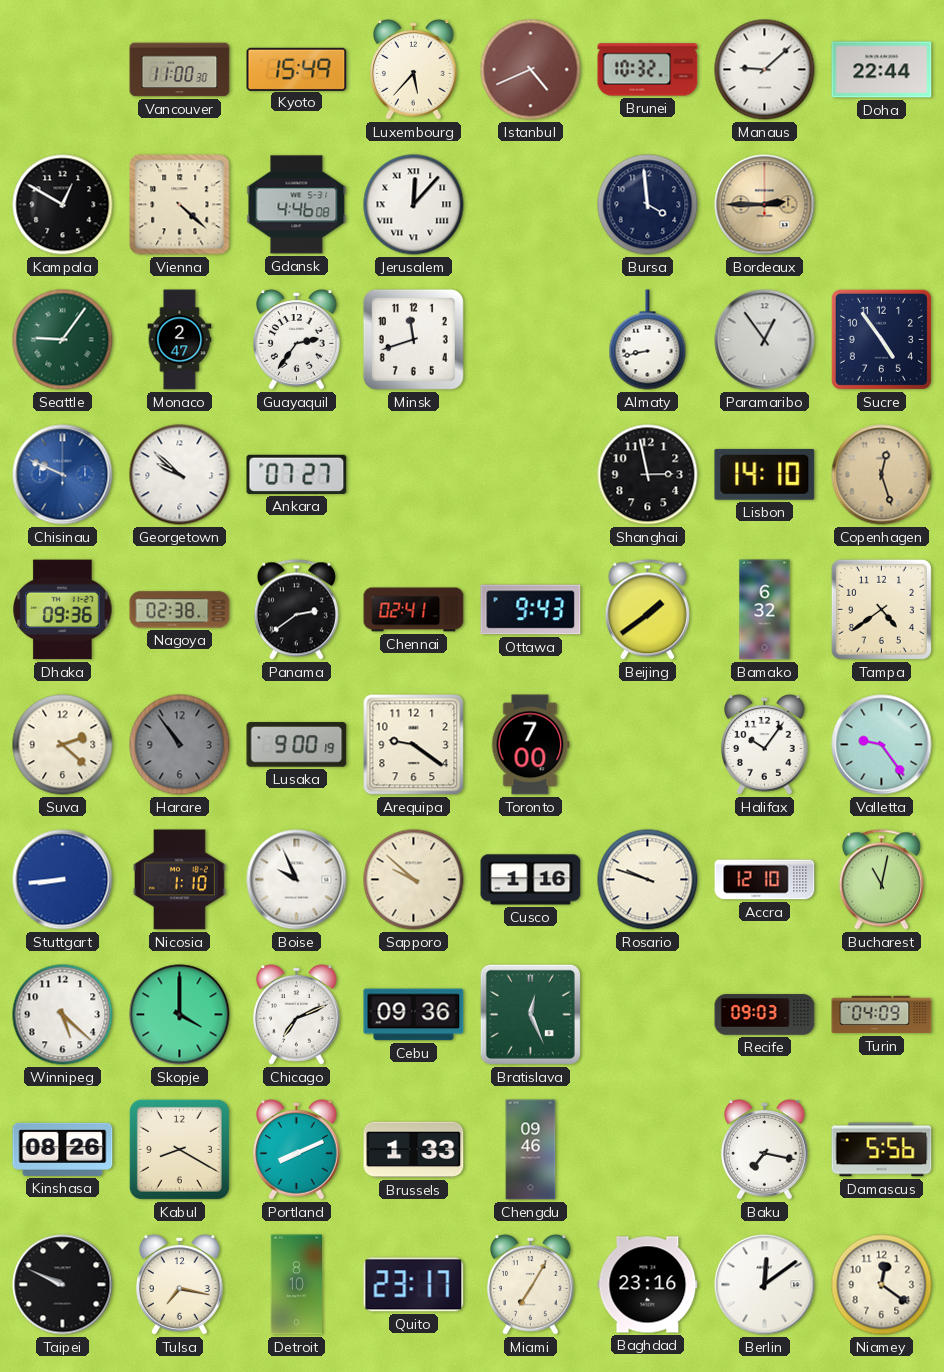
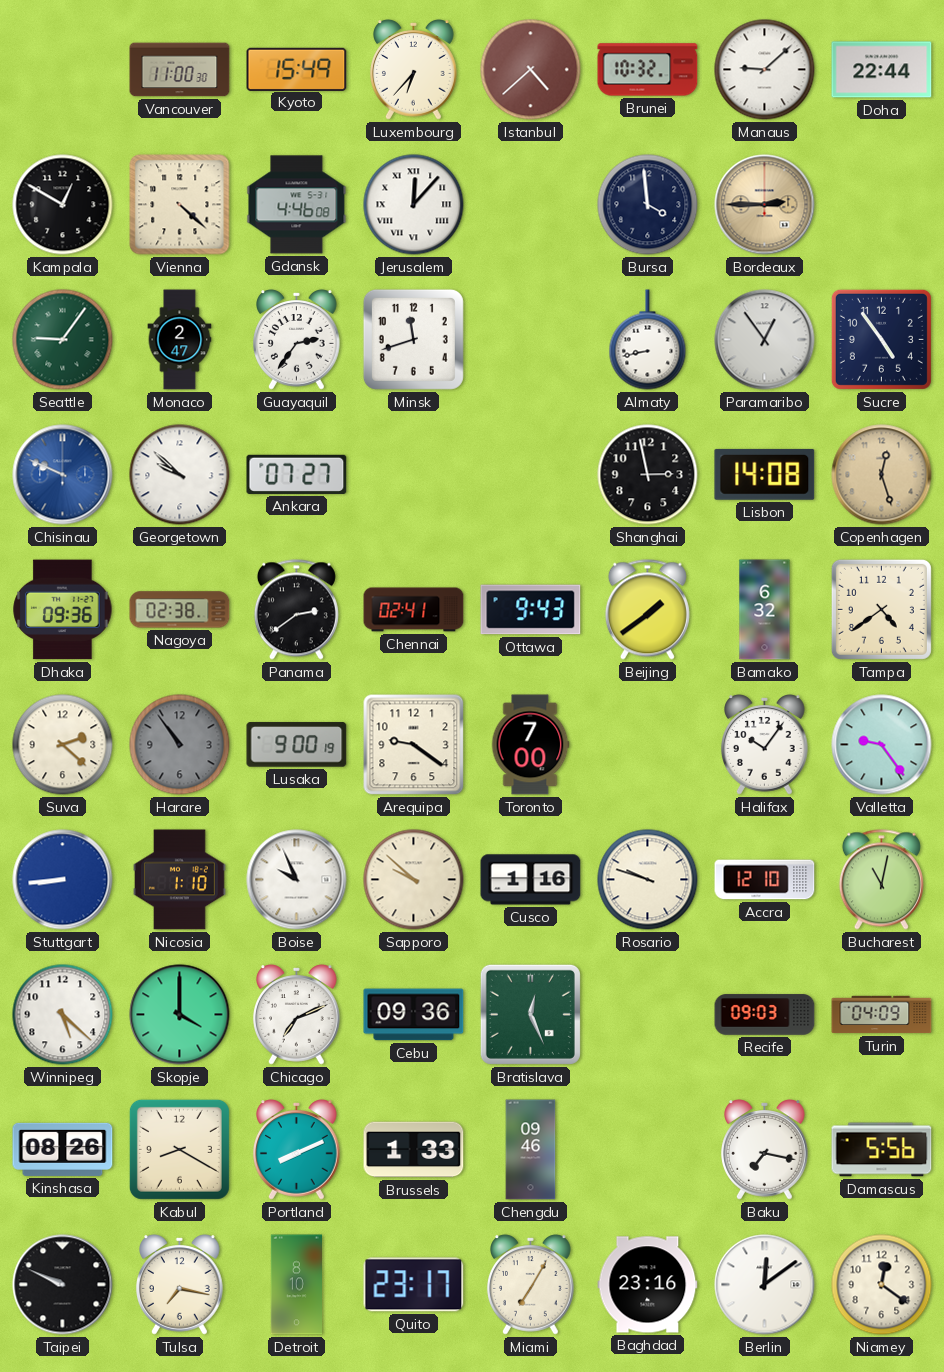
Luxembourg: 5:37 -> 6:37 (414, 70)
Istanbul: 4:41 -> 4:38 (531, 70)
Lisbon: 14:10 -> 14:08 (765, 474)
